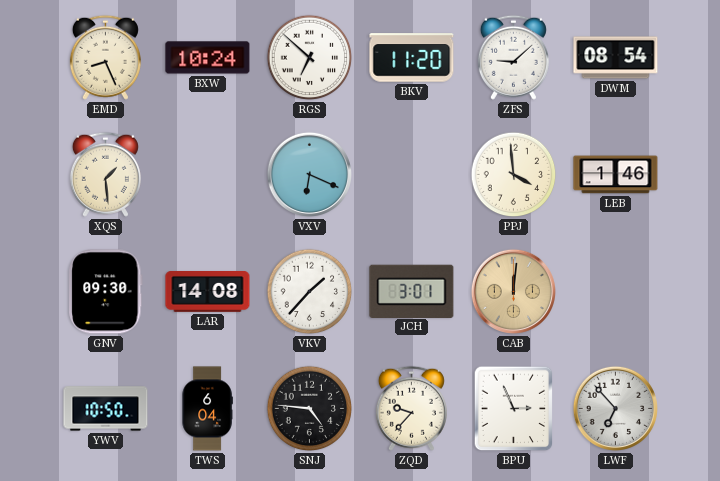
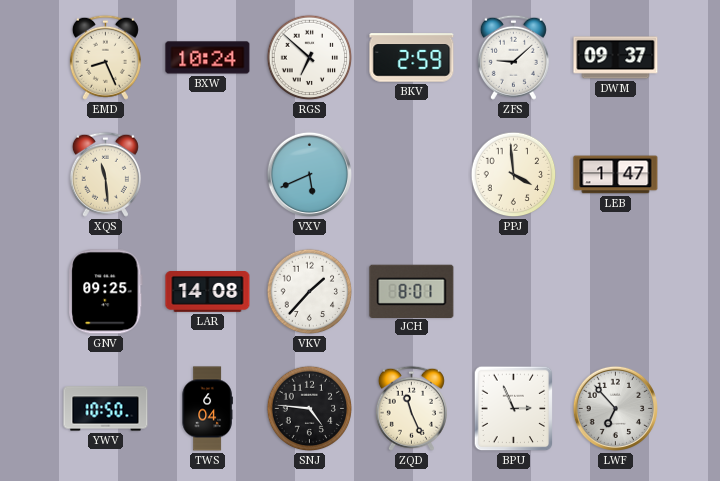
BKV: 11:20 -> 2:59 (412, 58)
DWM: 08:54 -> 09:37 (616, 58)
XQS: 1:29 -> 11:29 (105, 174)
VXV: 6:19 -> 5:41 (309, 174)
LEB: 1:46 -> 1:47 (616, 175)
GNV: 09:30 -> 09:25 (106, 292)
JCH: 3:01 -> 8:01 (412, 291)
CAB: 12:01 -> none (513, 291)
ZQD: 9:37 -> 11:26 (411, 408)
